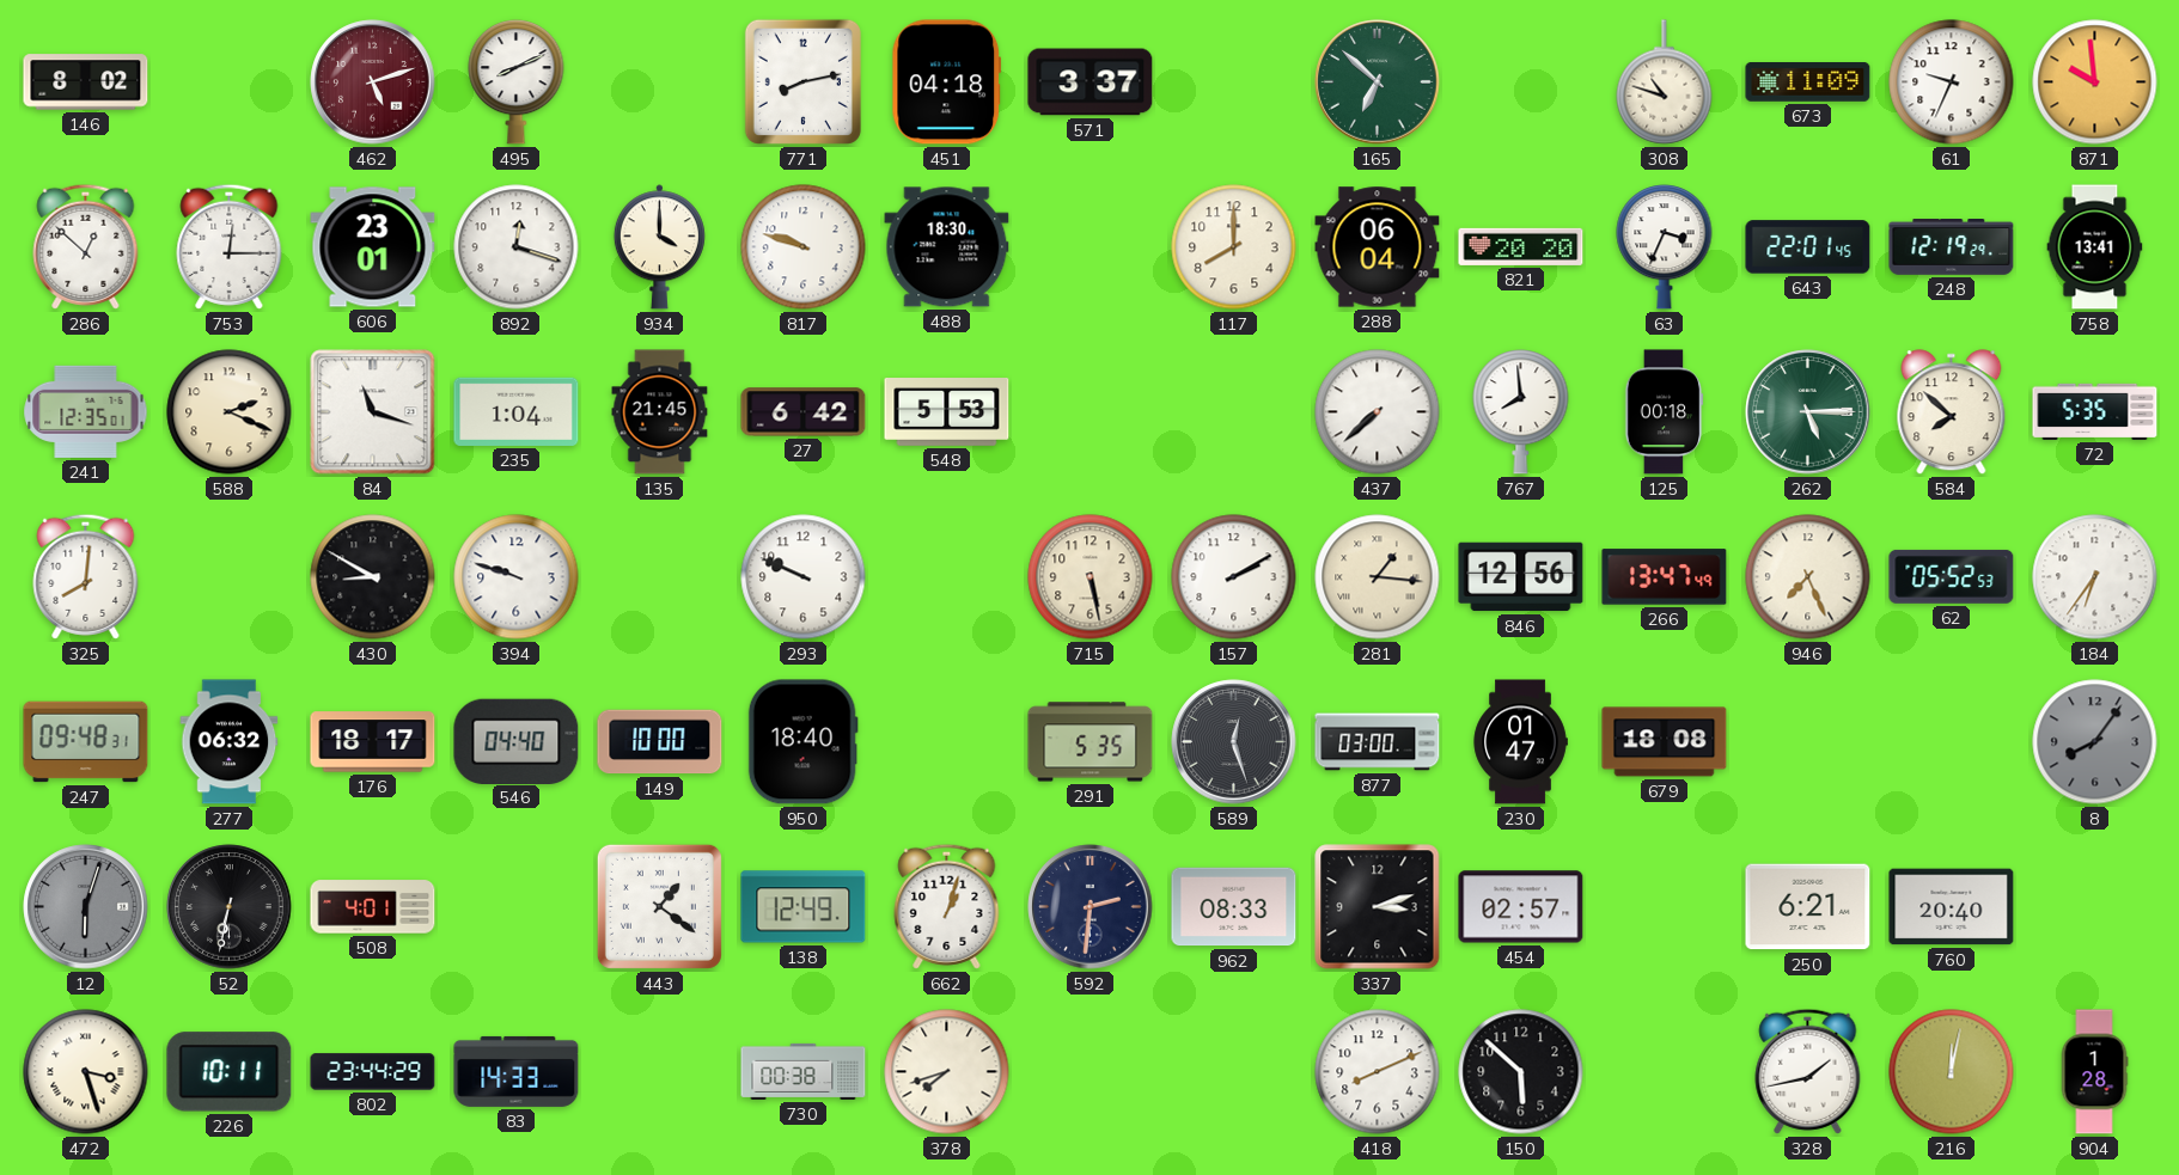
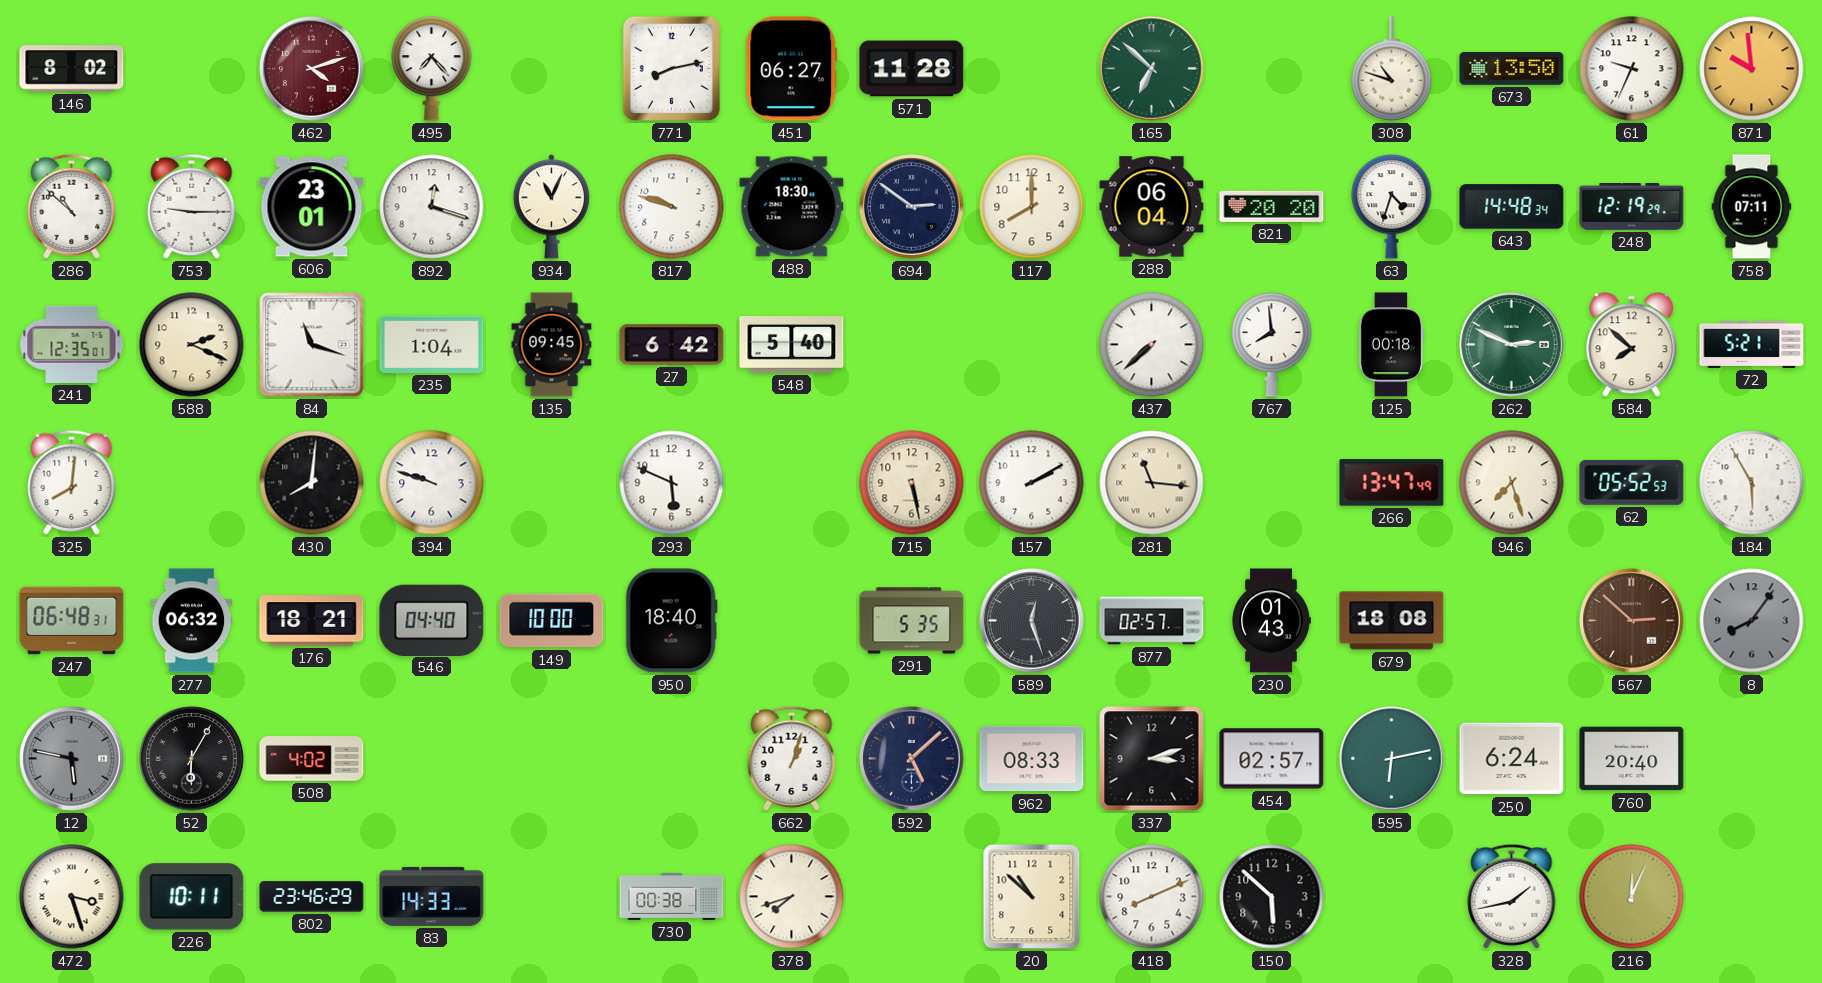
462: 5:12 -> 4:12 (312, 69)
495: 8:11 -> 7:23 (432, 69)
451: 04:18 -> 06:27 (792, 69)
571: 3:37 -> 11:28 (912, 69)
673: 11:09 -> 13:50 (1512, 69)
286: 12:52 -> 10:52 (72, 206)
753: 12:15 -> 9:15 (192, 206)
934: 4:00 -> 11:04 (551, 207)
694: none -> 2:51 (912, 207)
63: 3:34 -> 4:33 (1392, 207)
643: 22:01 -> 14:48 (1512, 207)
758: 13:41 -> 07:11 (1752, 207)
135: 21:45 -> 09:45 (552, 345)
548: 5:53 -> 5:40 (792, 345)
262: 5:15 -> 2:49 (1512, 345)
72: 5:35 -> 5:21 (1752, 344)
430: 8:50 -> 8:01 (312, 483)
293: 9:49 -> 5:49 (672, 483)
281: 1:16 -> 11:16 (1152, 483)
846: 12:56 -> none (1521, 577)
946: 7:26 -> 7:27 (1512, 483)
184: 6:36 -> 5:55 (1752, 483)
247: 09:48 -> 06:48 (72, 621)
176: 18:17 -> 18:21 (312, 621)
877: 03:00 -> 02:57 (1152, 621)
230: 01:47 -> 01:43 (1271, 621)
567: none -> 2:52 (1632, 621)
12: 6:03 -> 5:47 (72, 759)
52: 6:32 -> 6:05 (192, 759)
508: 4:01 -> 4:02 (312, 759)
443: 1:21 -> none (659, 906)
138: 12:49 -> none (804, 907)
592: 2:31 -> 5:08 (912, 759)
595: none -> 6:13 (1392, 759)
250: 6:21 -> 6:24 (1512, 759)
802: 23:44 -> 23:46 (312, 897)
20: none -> 10:52 (1032, 897)
216: 12:02 -> 12:04 (1632, 897)
904: 1:28 -> none (2094, 1072)
